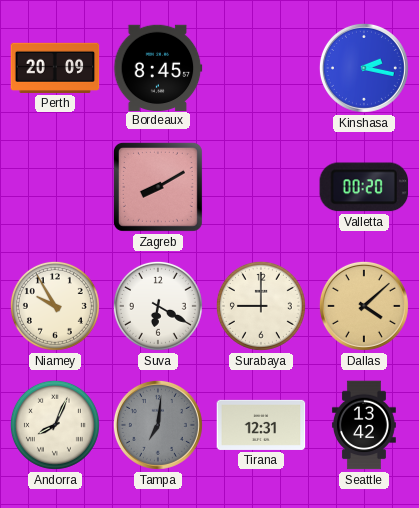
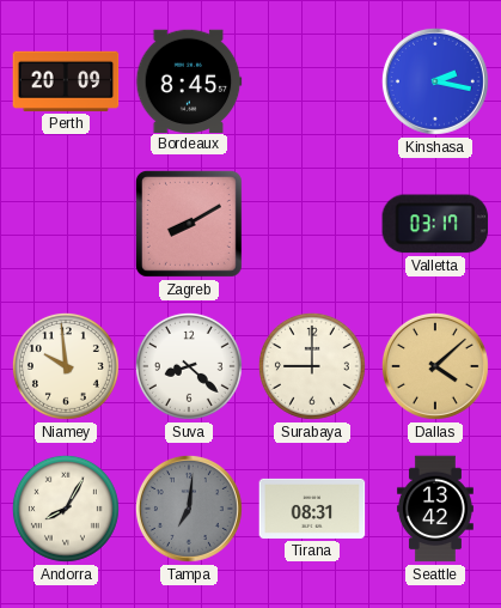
Valletta: 00:20 -> 03:17 (435, 224)
Niamey: 9:55 -> 9:59 (66, 366)
Suva: 6:20 -> 8:22 (189, 366)
Andorra: 8:04 -> 8:05 (66, 509)
Tirana: 12:31 -> 08:31 (312, 509)
